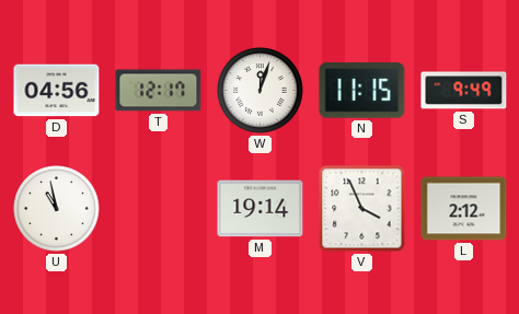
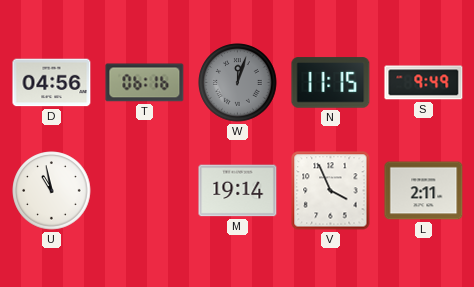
T: 12:17 -> 06:16 (145, 83)
W dial: white -> grey (238, 83)
L: 2:12 -> 2:11 (424, 191)
